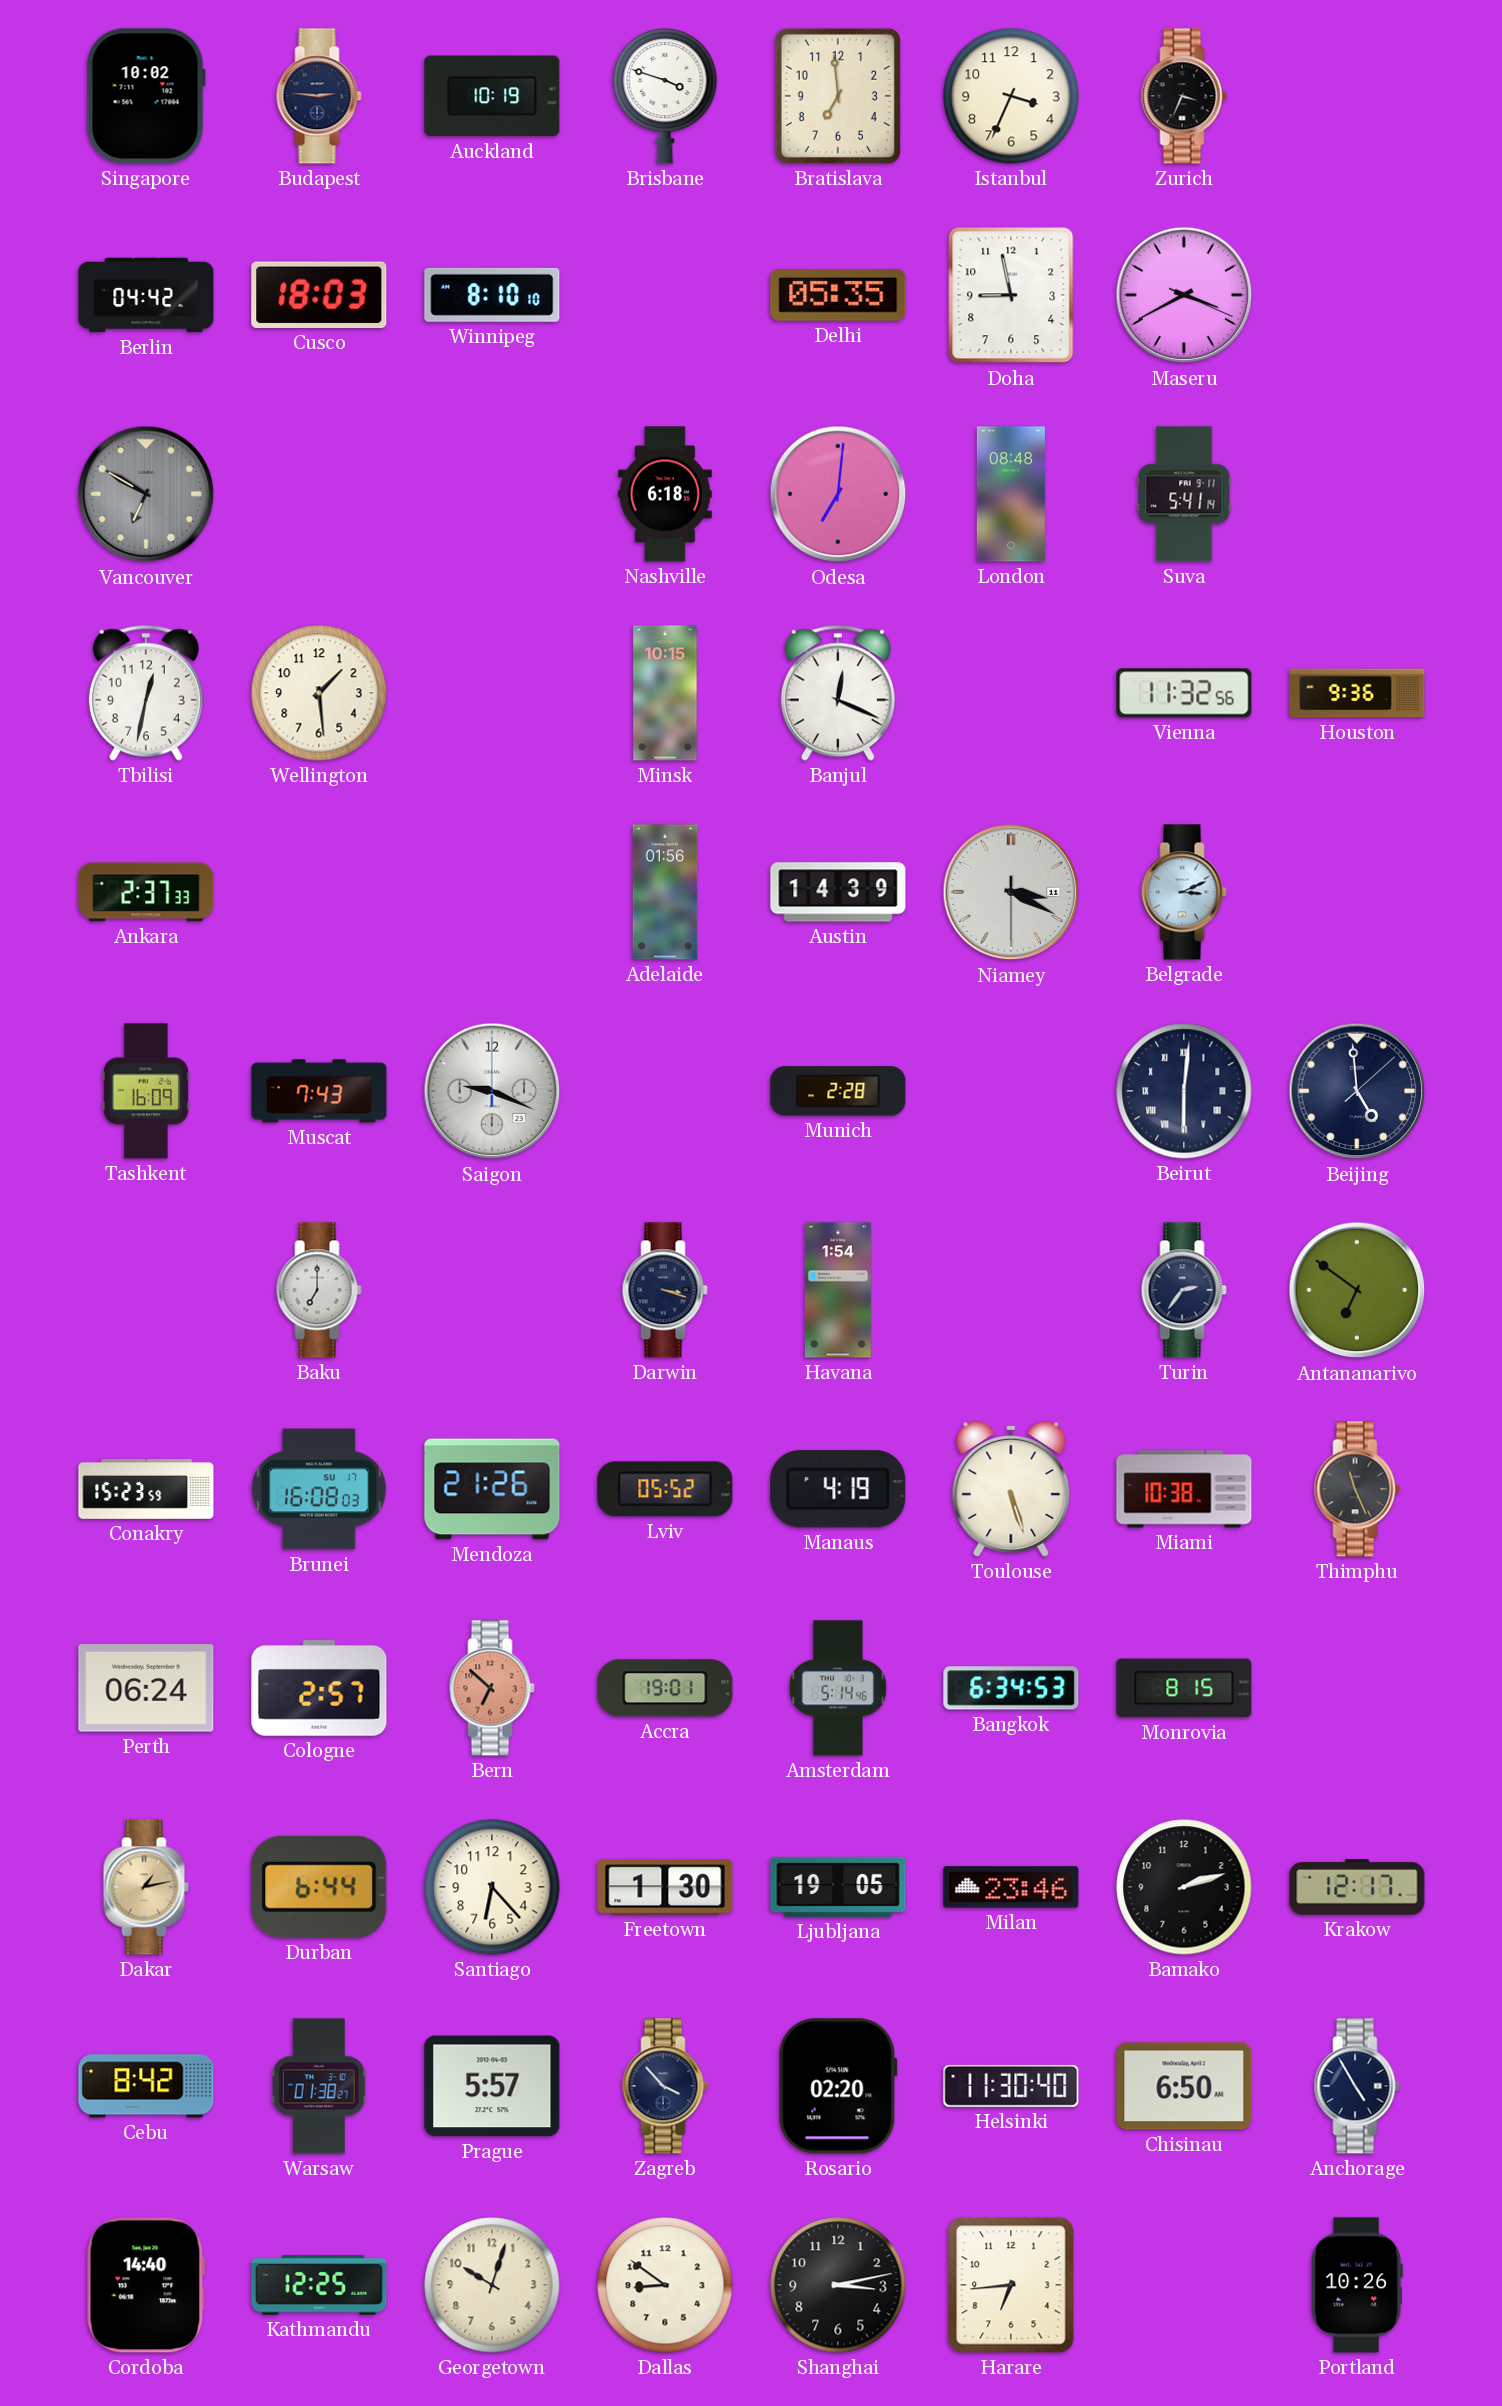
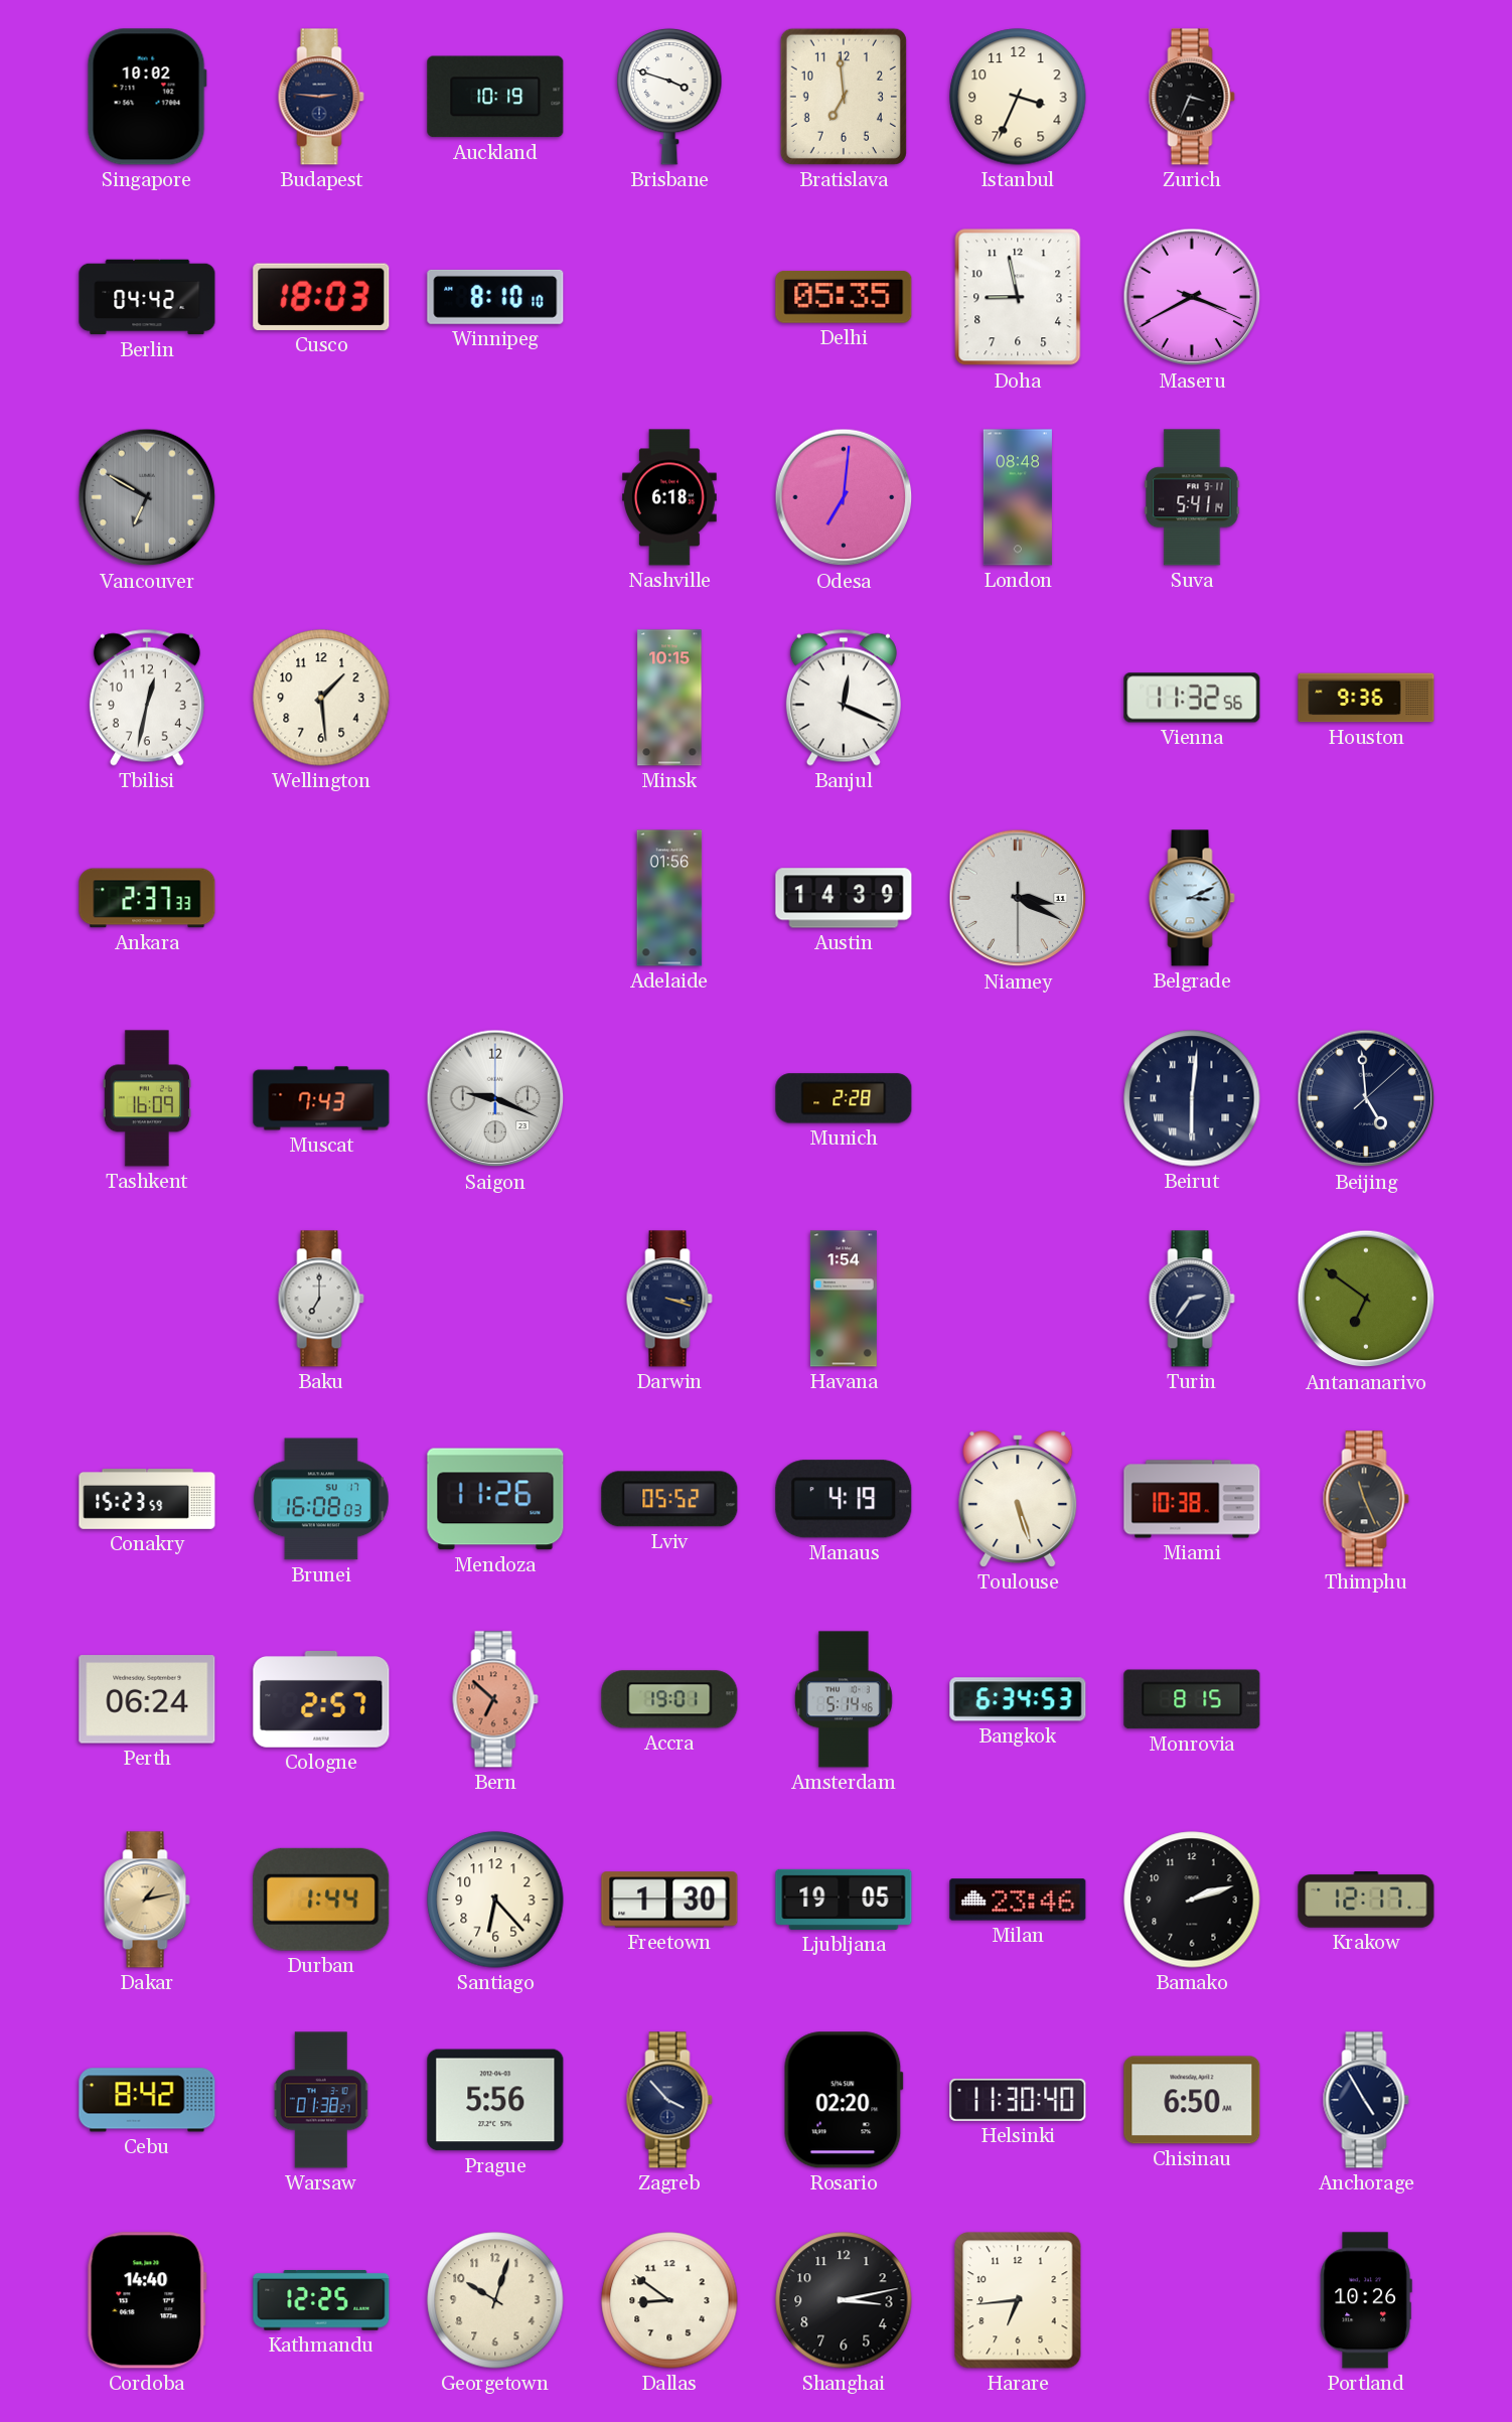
Mendoza: 21:26 -> 11:26 (495, 1499)
Durban: 6:44 -> 1:44 (321, 1900)
Prague: 5:57 -> 5:56 (495, 2100)
